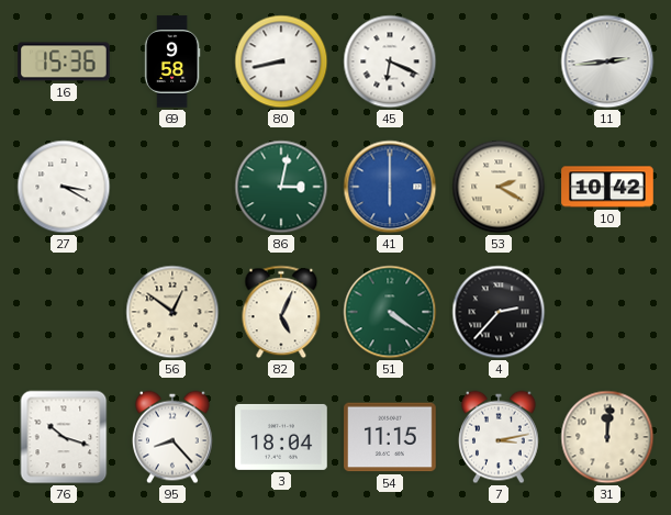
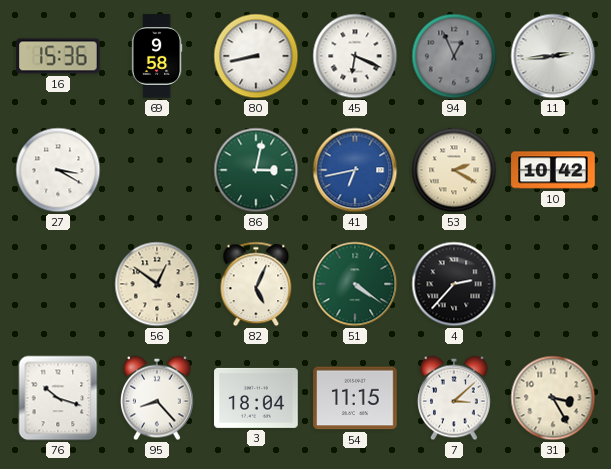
94: none -> 12:56 (454, 56)
41: 6:00 -> 6:43 (355, 170)
7: 3:13 -> 3:08 (455, 398)
31: 12:01 -> 3:25 (553, 398)
